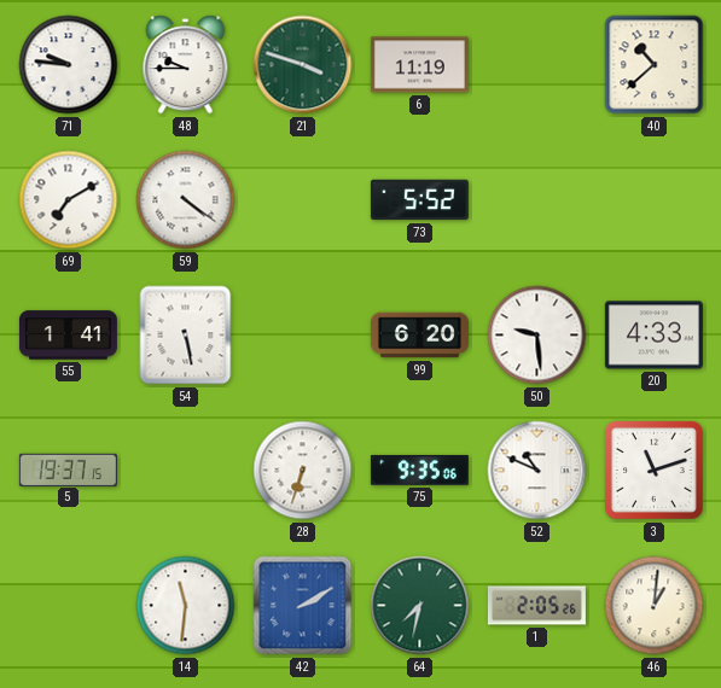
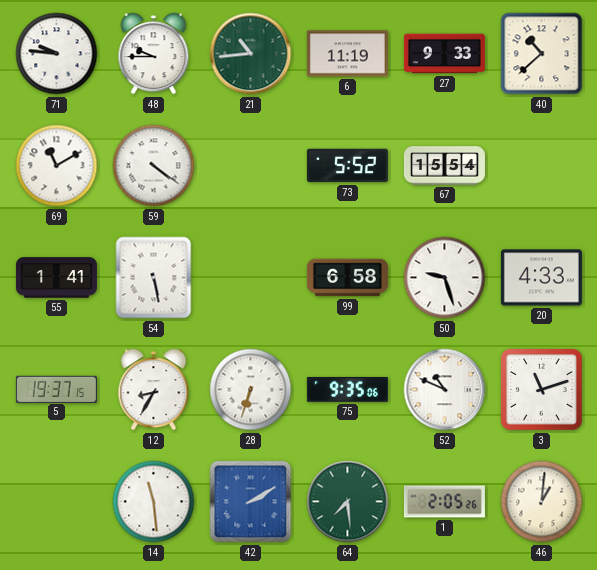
21: 3:48 -> 10:44 (251, 54)
27: none -> 9:33 (444, 54)
69: 7:10 -> 11:10 (57, 166)
67: none -> 15:54 (444, 166)
99: 6:20 -> 6:58 (347, 278)
50: 9:29 -> 9:27 (445, 278)
12: none -> 8:35 (154, 390)
14: 11:31 -> 11:29 (154, 502)
64: 7:32 -> 7:29 (348, 502)
